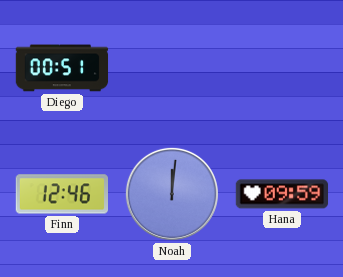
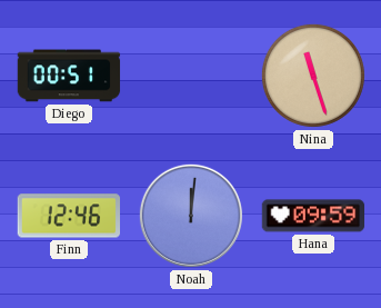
Nina: none -> 11:27 (313, 76)
